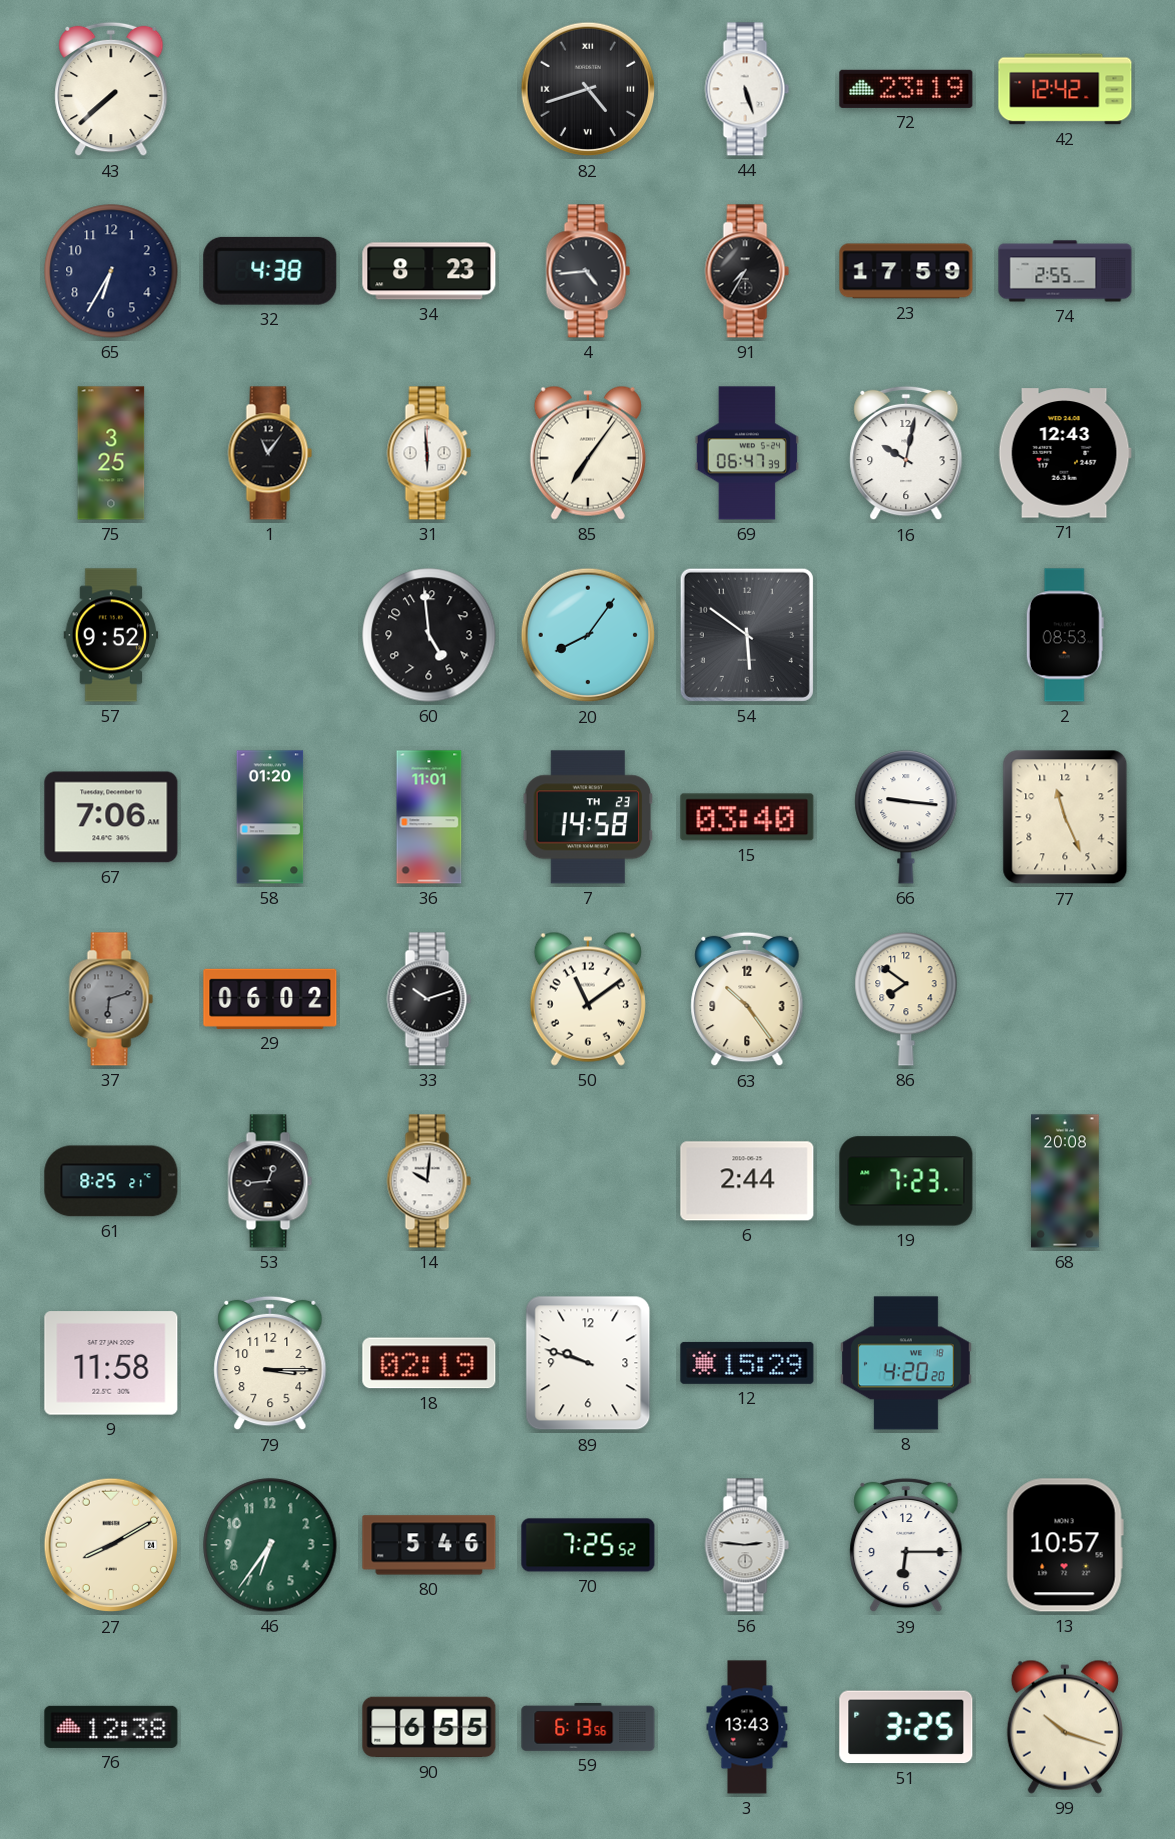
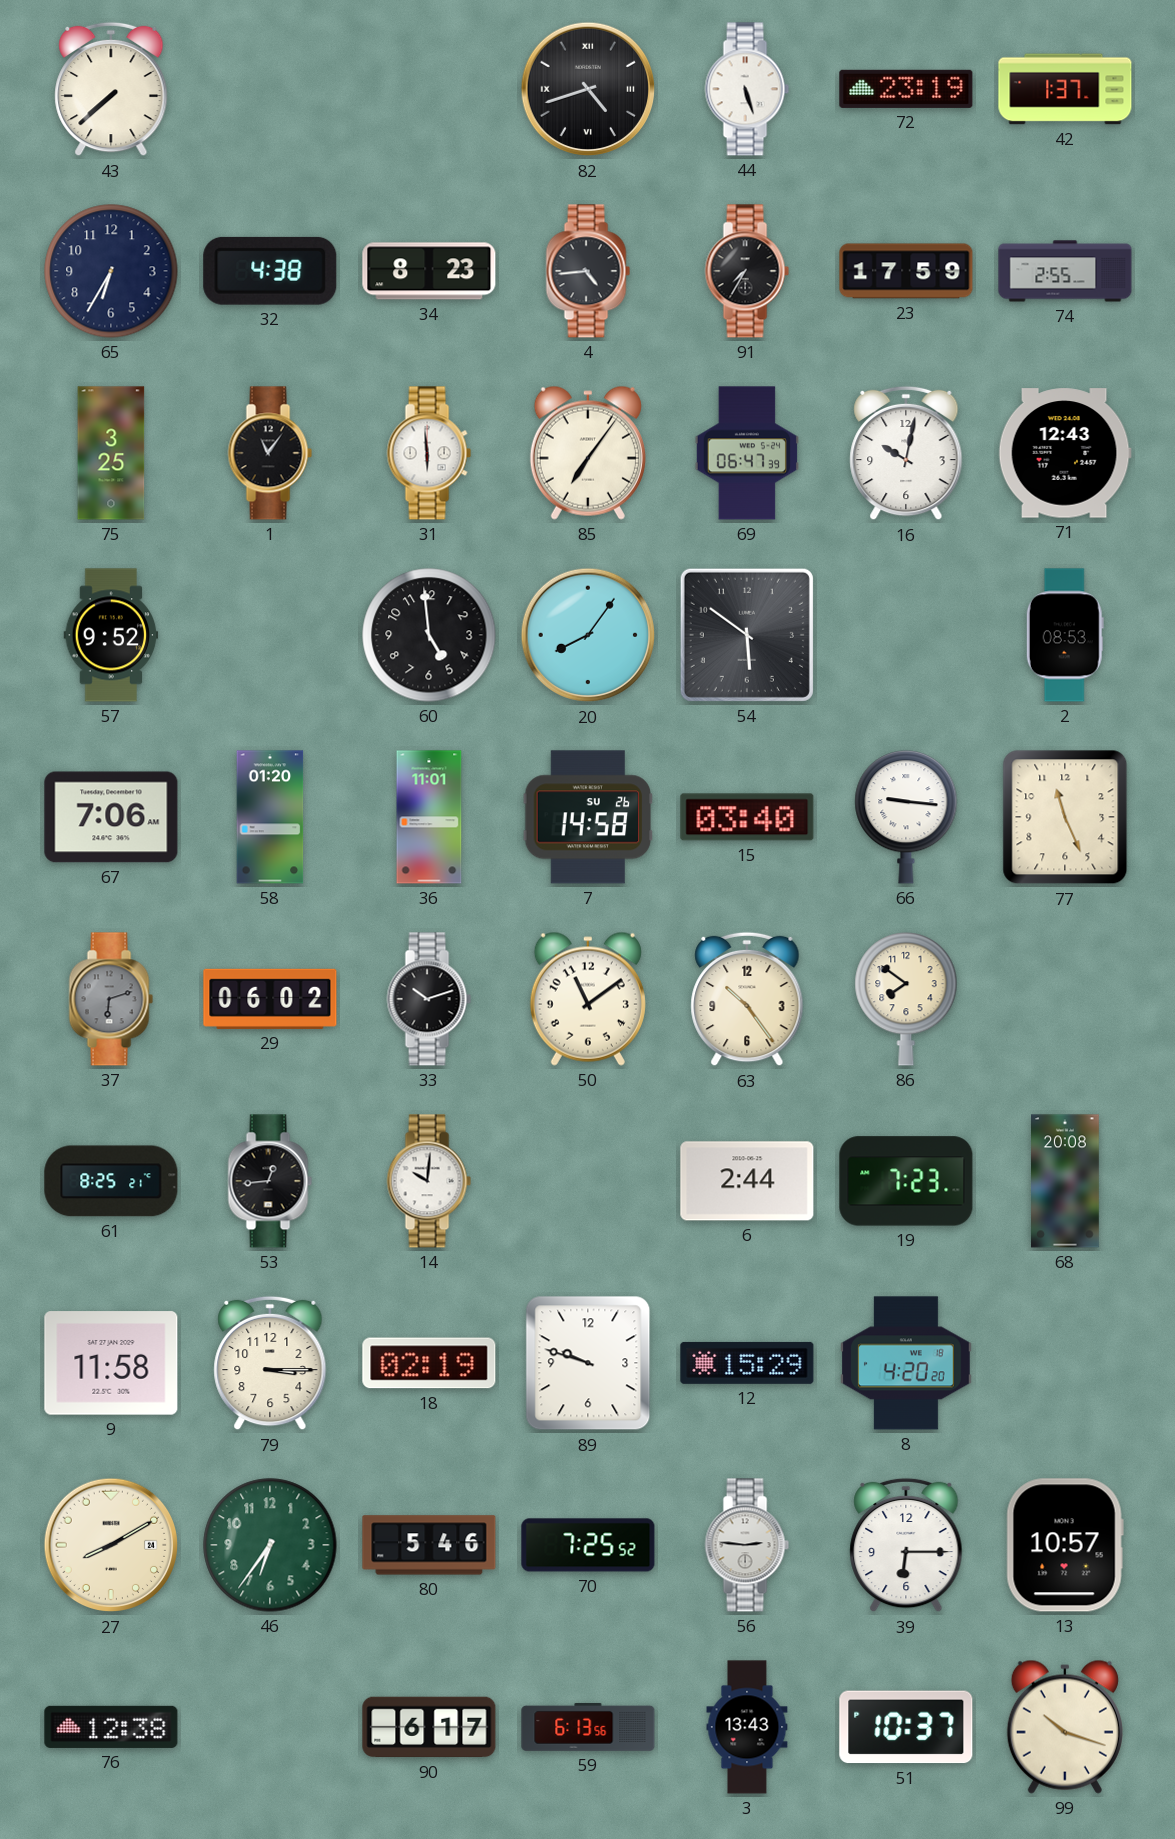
42: 12:42 -> 1:37 (1065, 89)
7 date: TH 23 -> SU 26 (588, 817)
90: 6:55 -> 6:17 (429, 1727)
51: 3:25 -> 10:37 (906, 1727)
